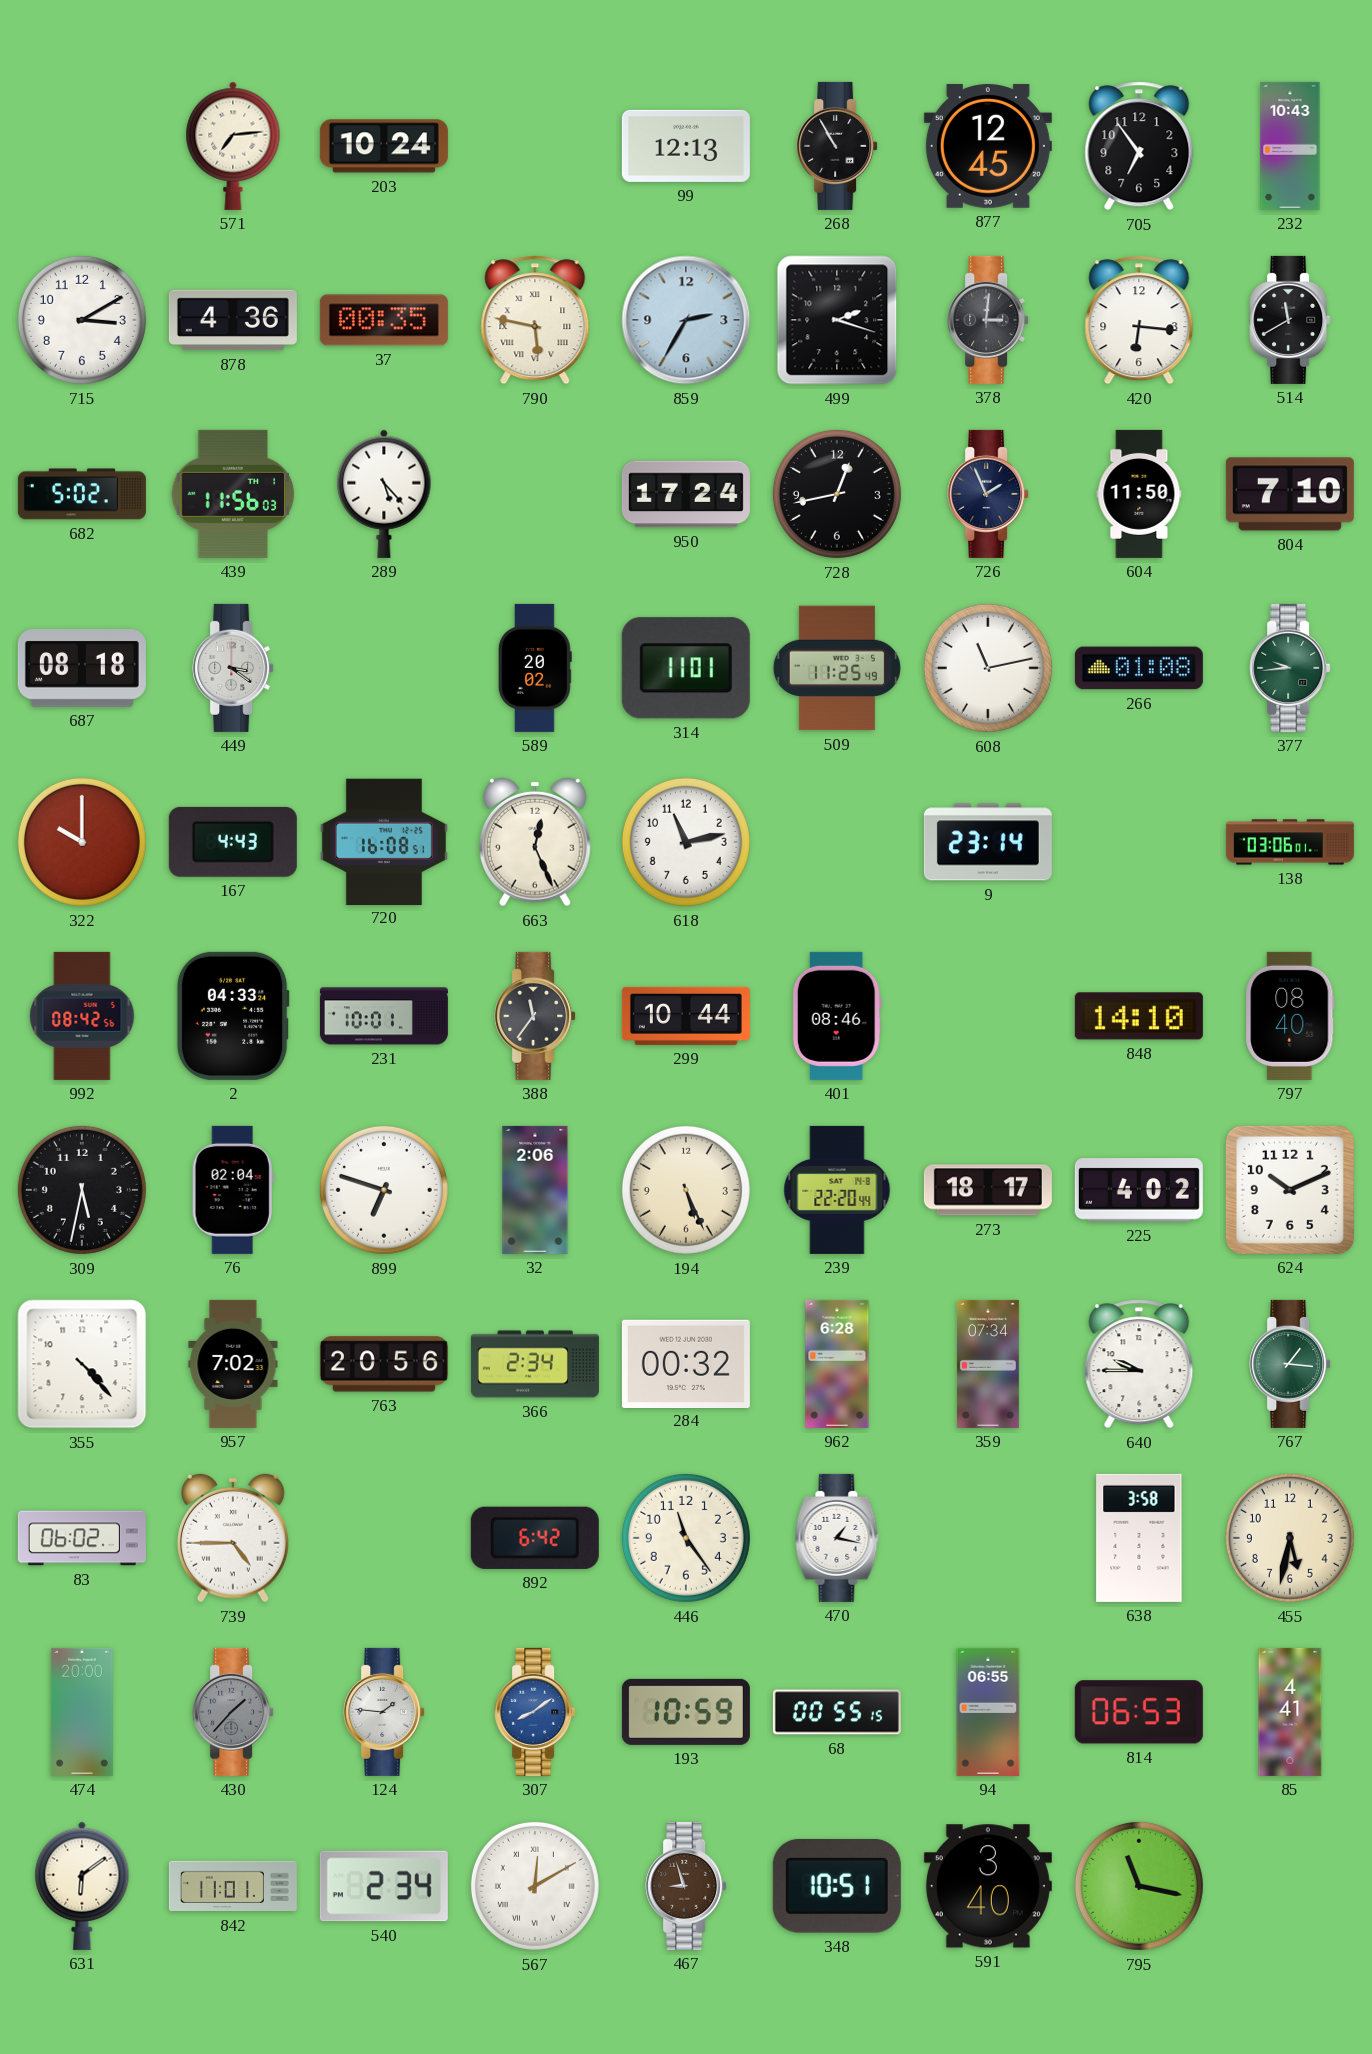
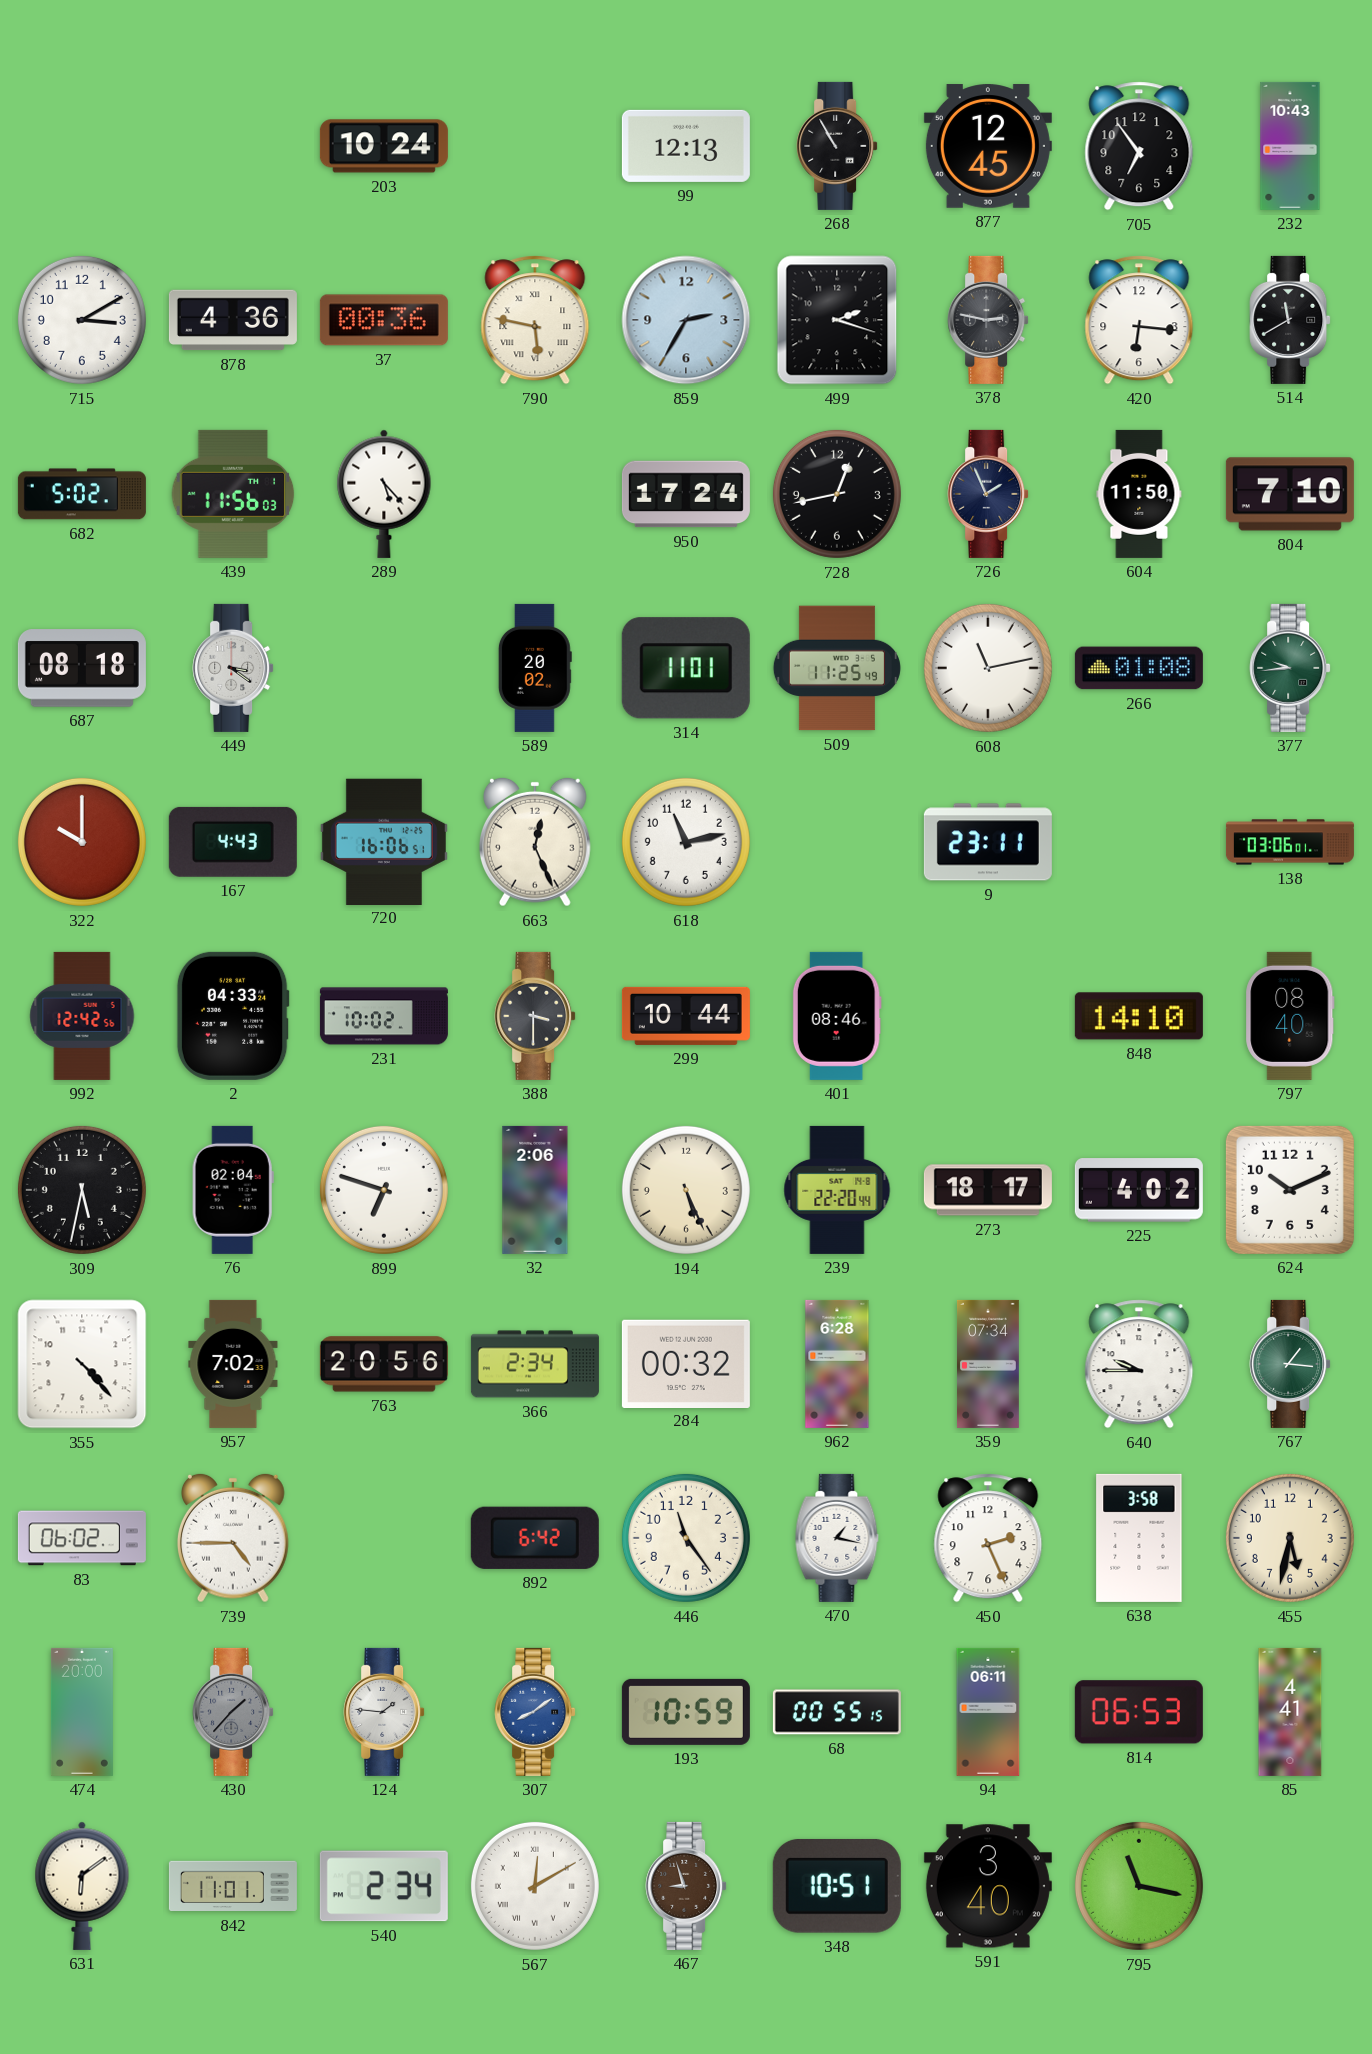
571: 7:14 -> none (233, 146)
37: 00:35 -> 00:36 (384, 320)
378: 3:01 -> 2:47 (988, 320)
720: 16:08 -> 16:06 (384, 841)
9: 23:14 -> 23:11 (988, 842)
992: 08:42 -> 12:42 (82, 1016)
231: 10:01 -> 10:02 (384, 1016)
388: 11:36 -> 3:30 (535, 1016)
450: none -> 2:26 (988, 1538)
94: 06:55 -> 06:11 (988, 1712)
